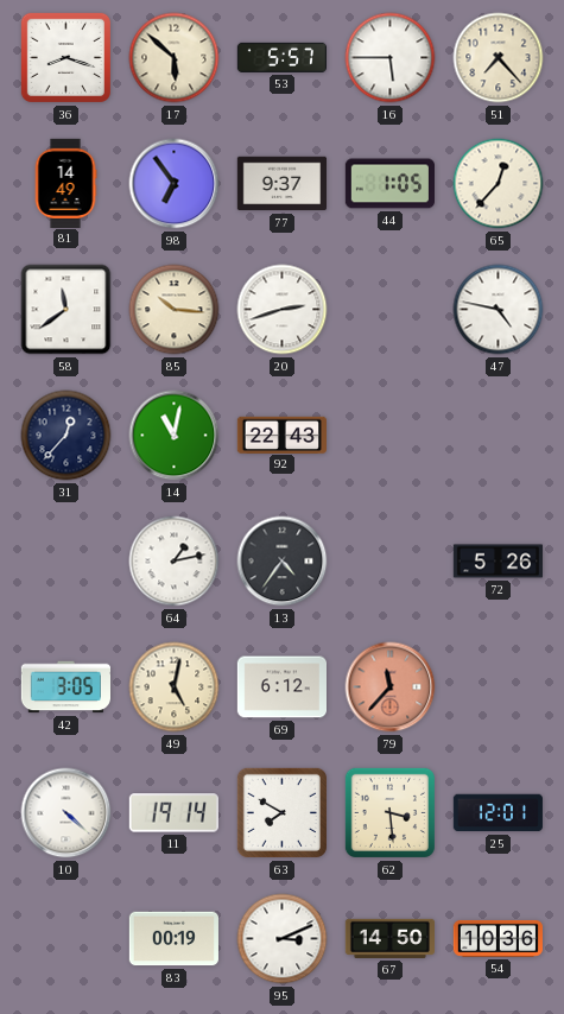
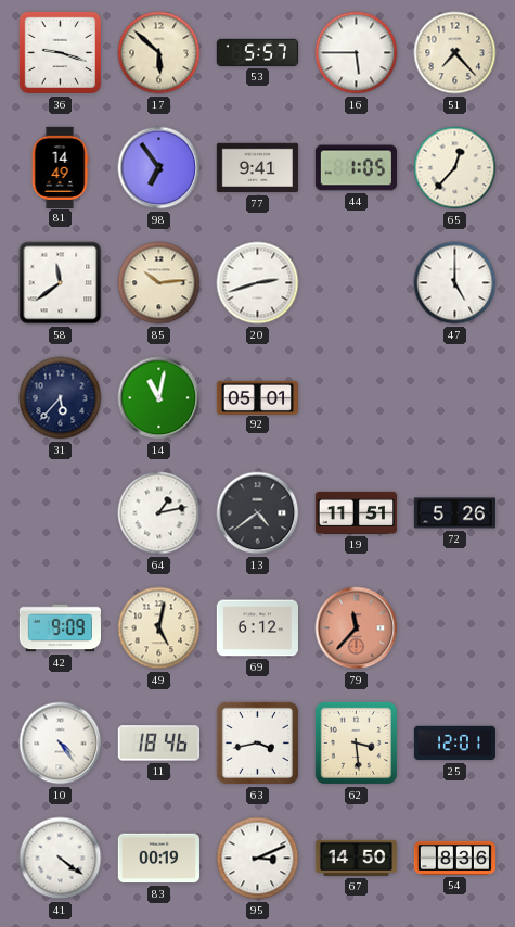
36: 8:18 -> 9:18 (60, 52)
77: 9:37 -> 9:41 (257, 168)
85: 10:16 -> 10:14 (159, 283)
47: 4:47 -> 5:00 (455, 283)
31: 12:37 -> 5:37 (61, 398)
92: 22:43 -> 05:01 (257, 397)
13: 4:36 -> 4:39 (258, 513)
19: none -> 11:51 (356, 512)
42: 3:05 -> 9:09 (60, 628)
10: 4:22 -> 4:24 (61, 744)
11: 19:14 -> 18:46 (158, 744)
63: 7:50 -> 3:43 (257, 742)
41: none -> 4:21 (61, 859)
54: 10:36 -> 8:36 (454, 858)
